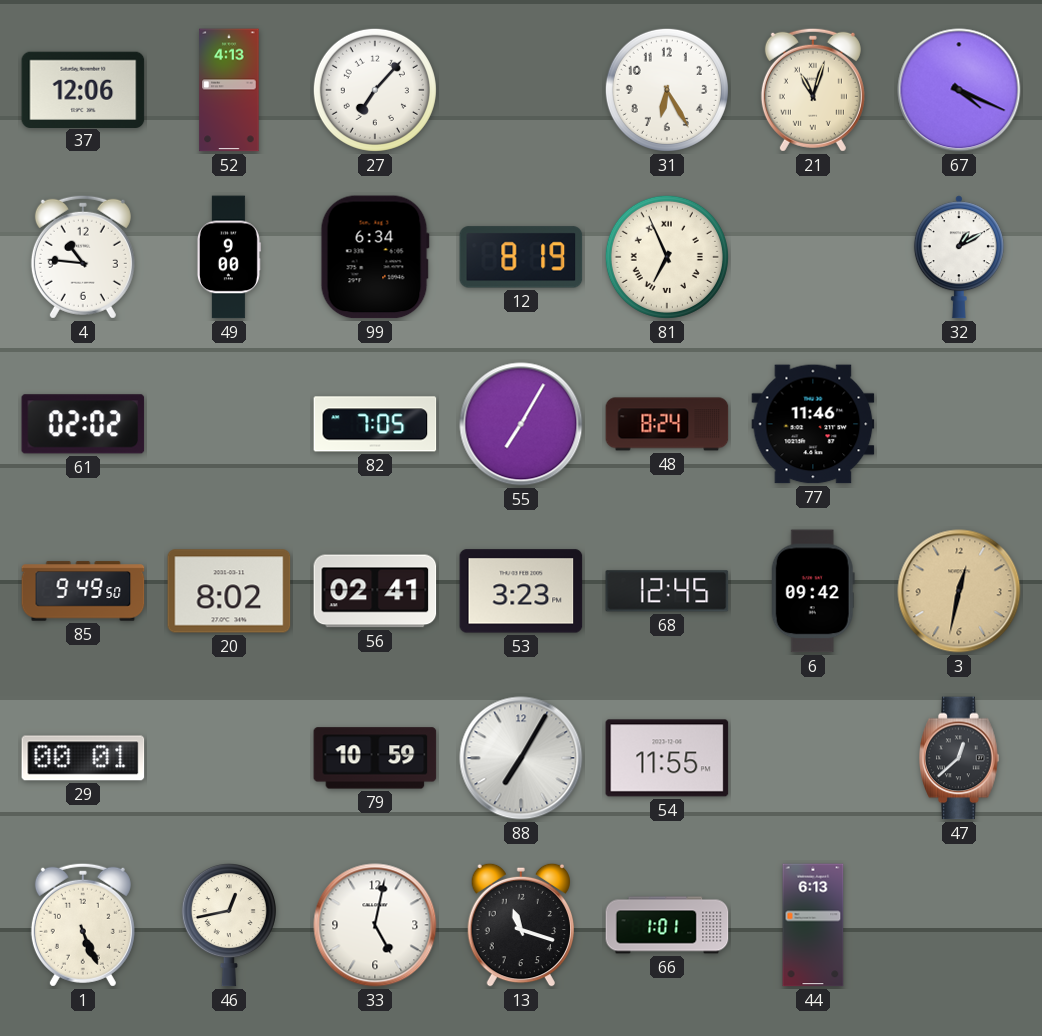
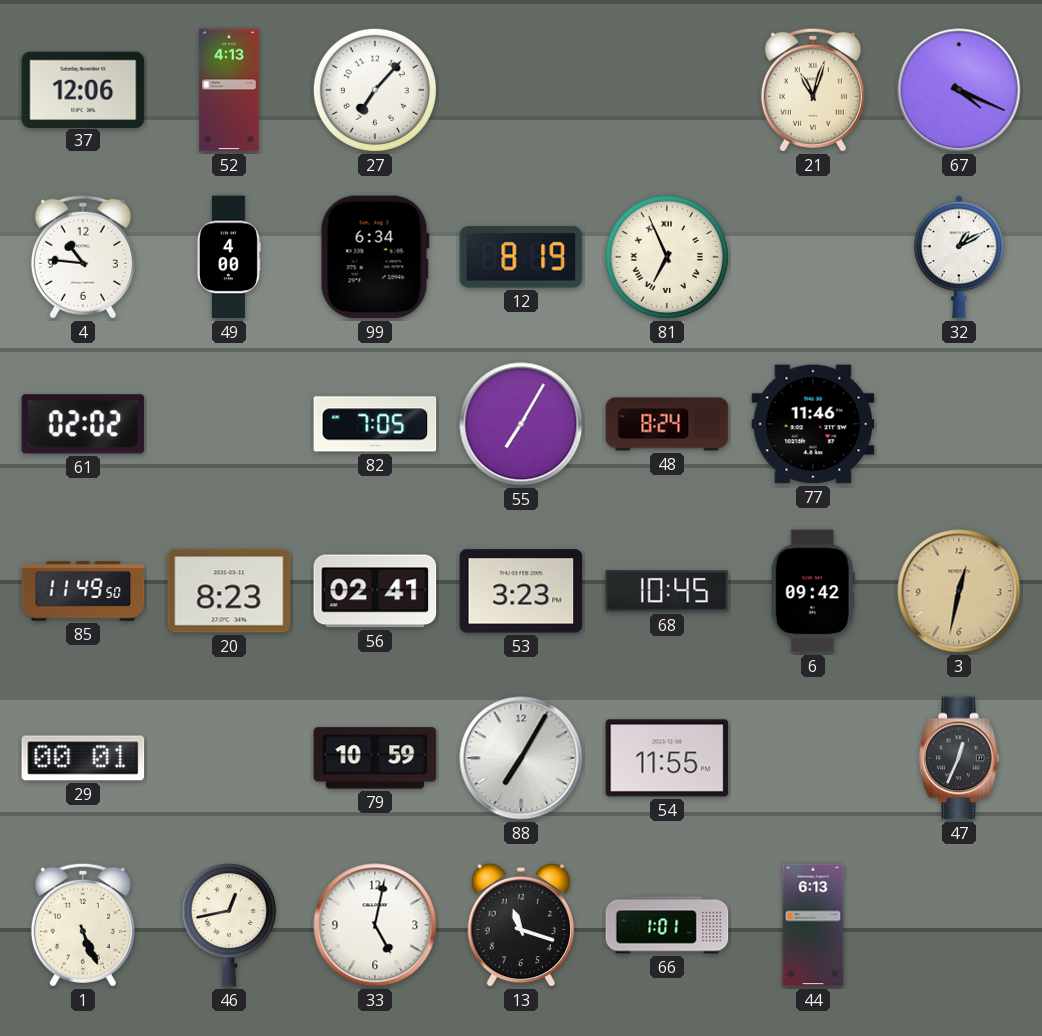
31: 6:25 -> none (667, 90)
49: 9:00 -> 4:00 (228, 257)
85: 9:49 -> 11:49 (83, 591)
20: 8:02 -> 8:23 (229, 591)
68: 12:45 -> 10:45 (667, 591)
47: 12:38 -> 12:34 (959, 758)
